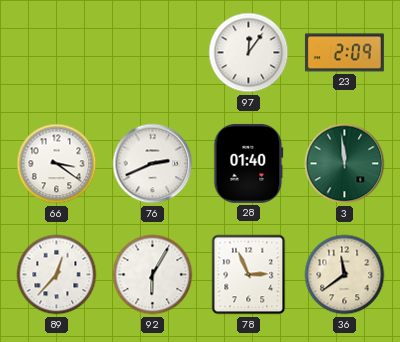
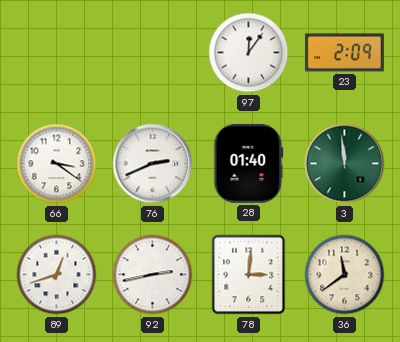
89: 12:37 -> 12:42 (57, 275)
92: 6:05 -> 2:43 (153, 275)
78: 2:56 -> 3:01 (249, 275)
